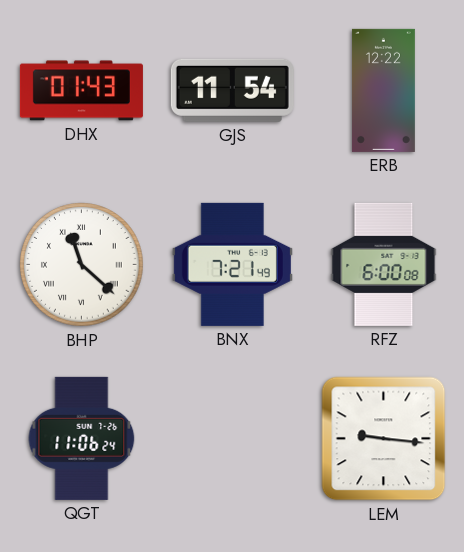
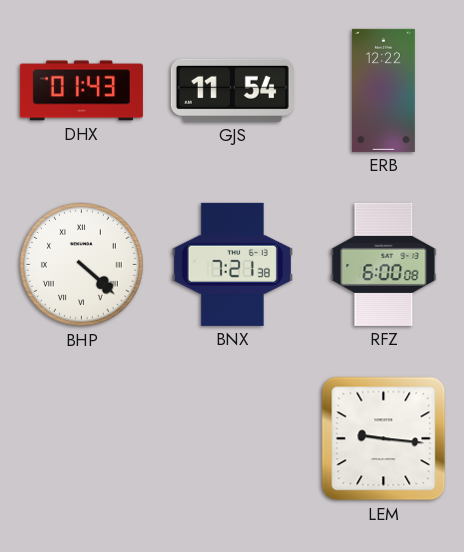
BHP: 11:22 -> 4:22 (82, 265)
BNX: 7:21:49 -> 7:21:38 (232, 264)
QGT: 11:06 -> none (82, 438)
